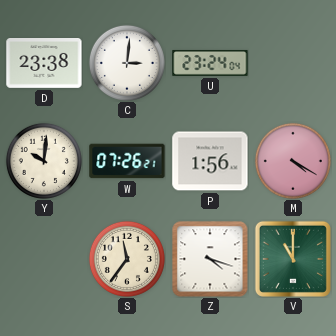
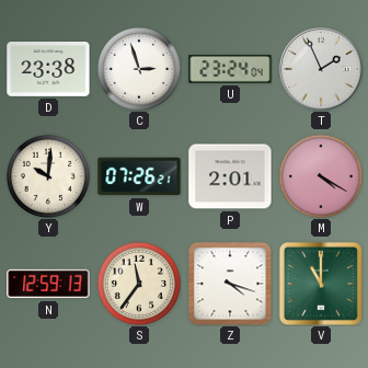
C: 3:01 -> 2:57 (139, 69)
T: none -> 1:56 (321, 69)
P: 1:56 -> 2:01 (230, 176)
N: none -> 12:59 (48, 284)
